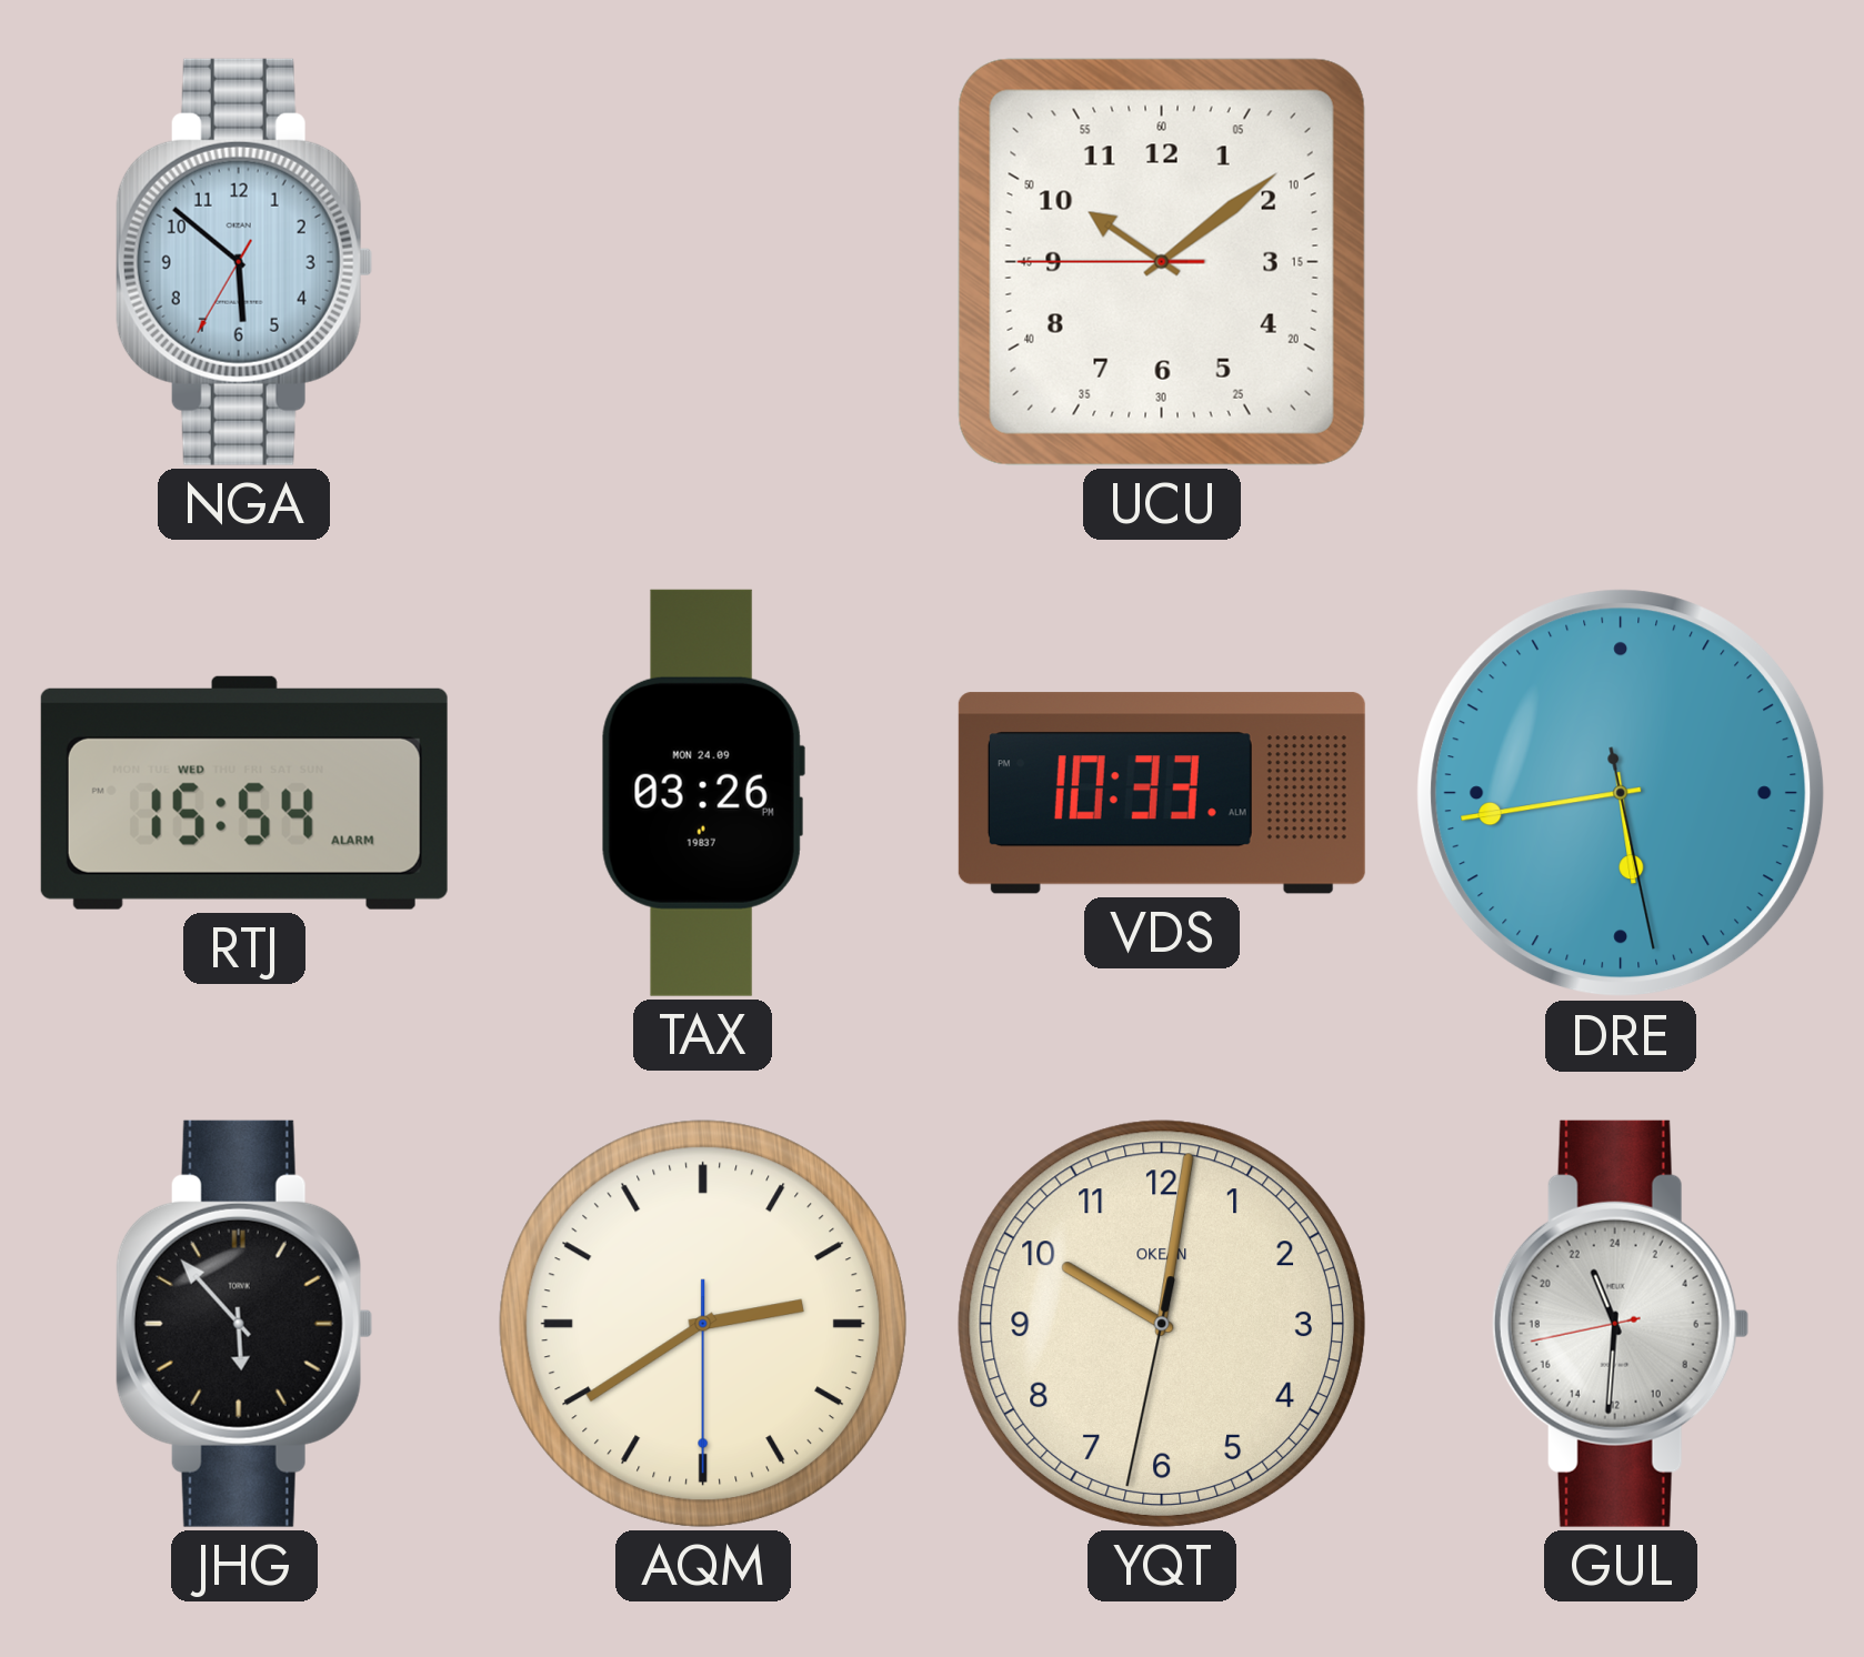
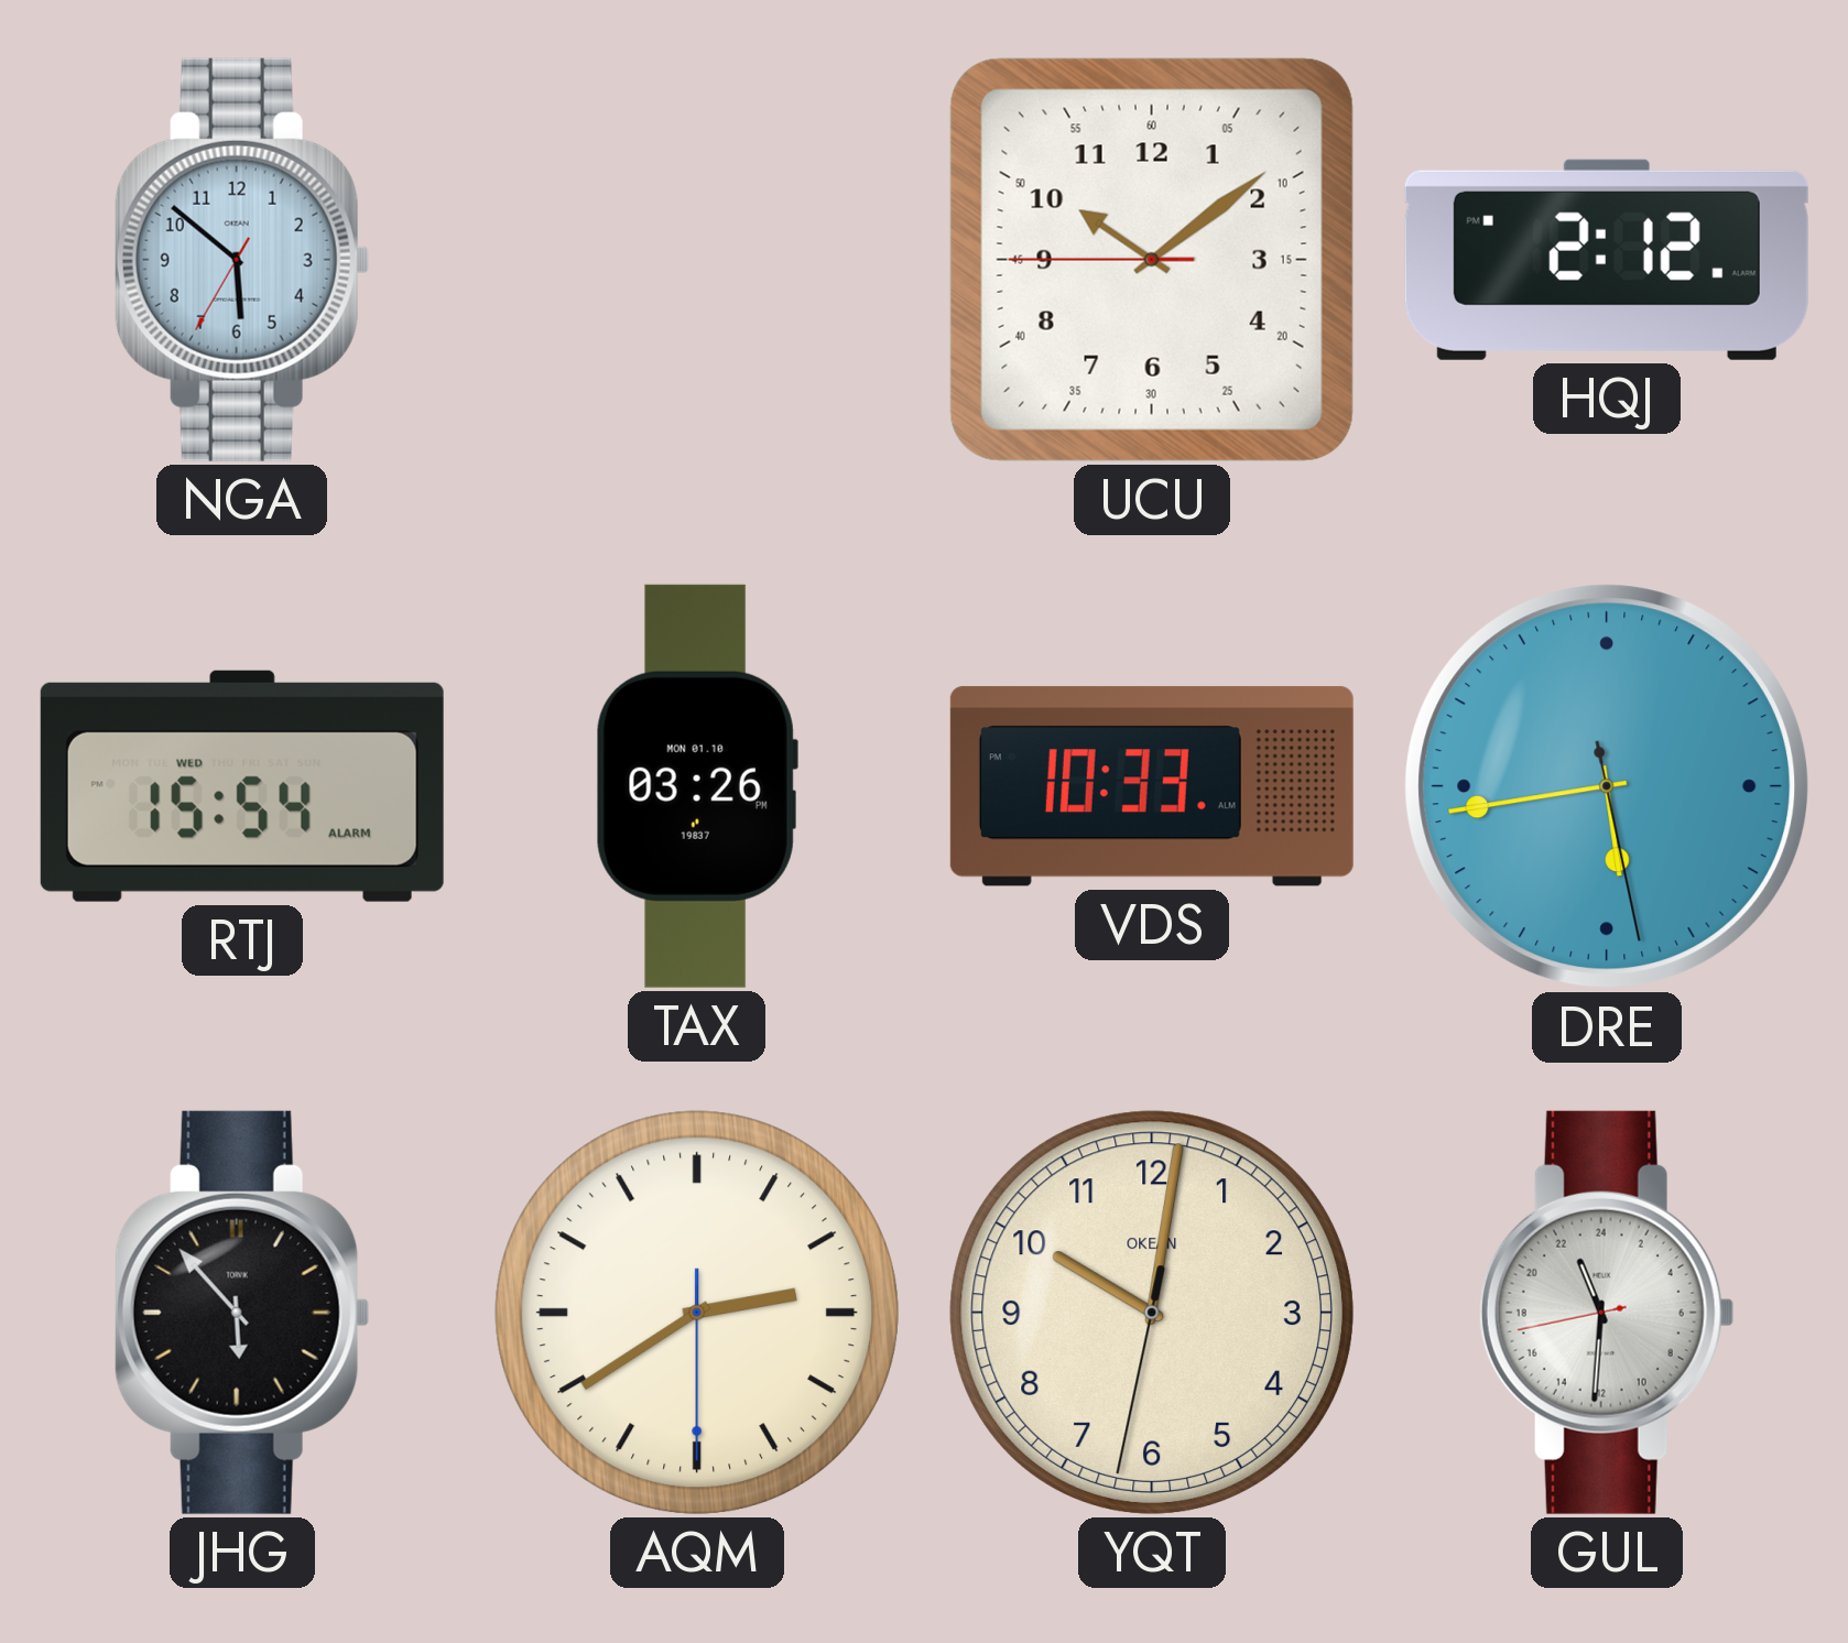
HQJ: none -> 2:12 (1607, 260)
TAX date: MON 24.09 -> MON 01.10 (697, 786)
